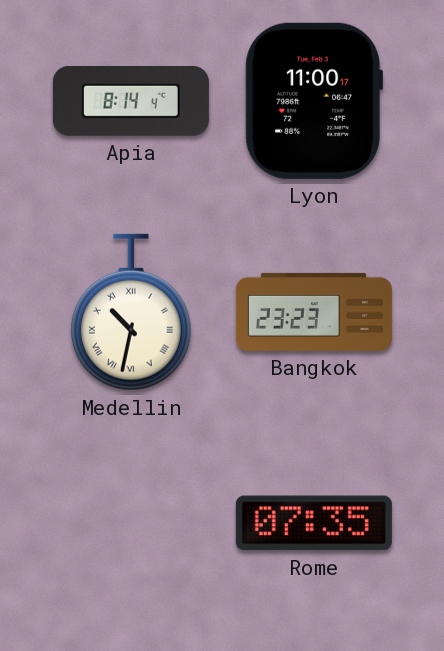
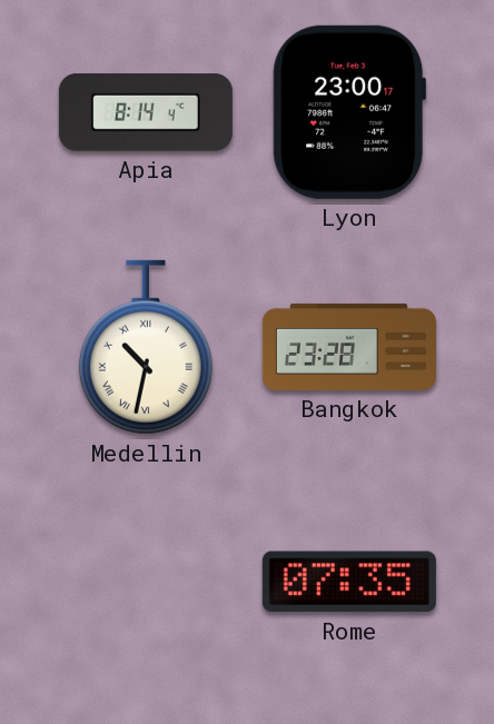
Lyon: 11:00 -> 23:00 (348, 112)
Bangkok: 23:23 -> 23:28 (349, 347)
